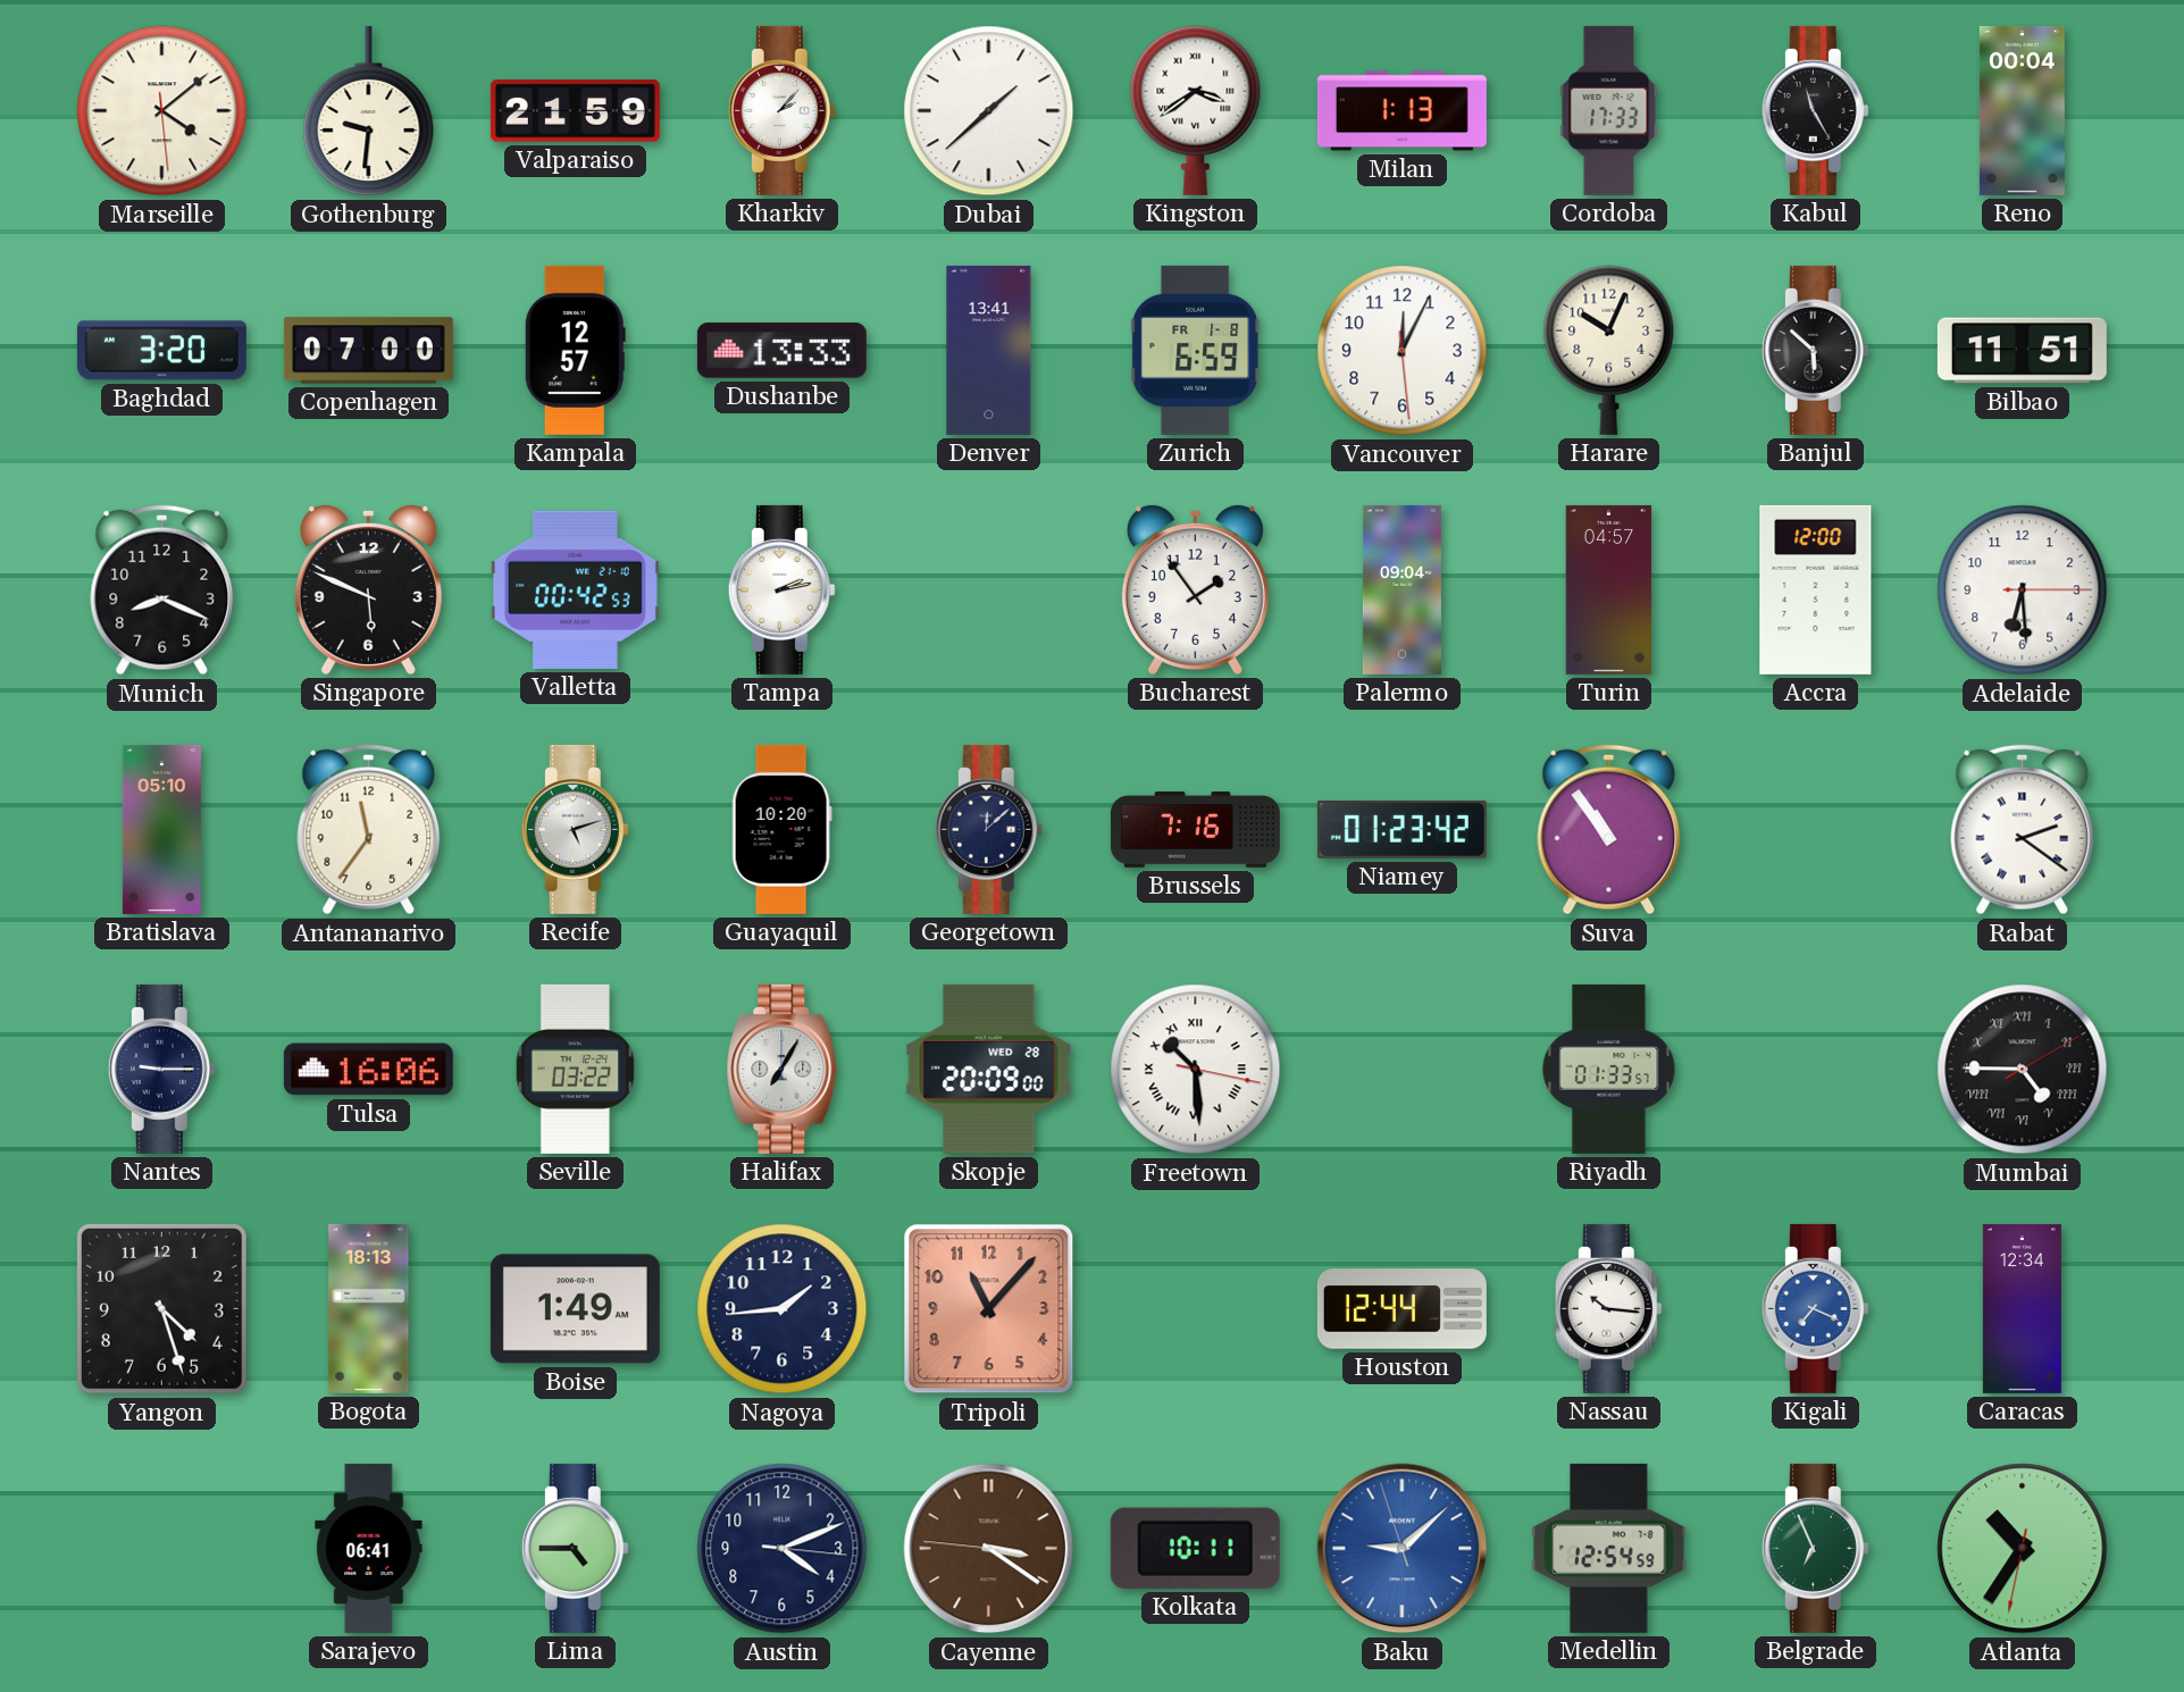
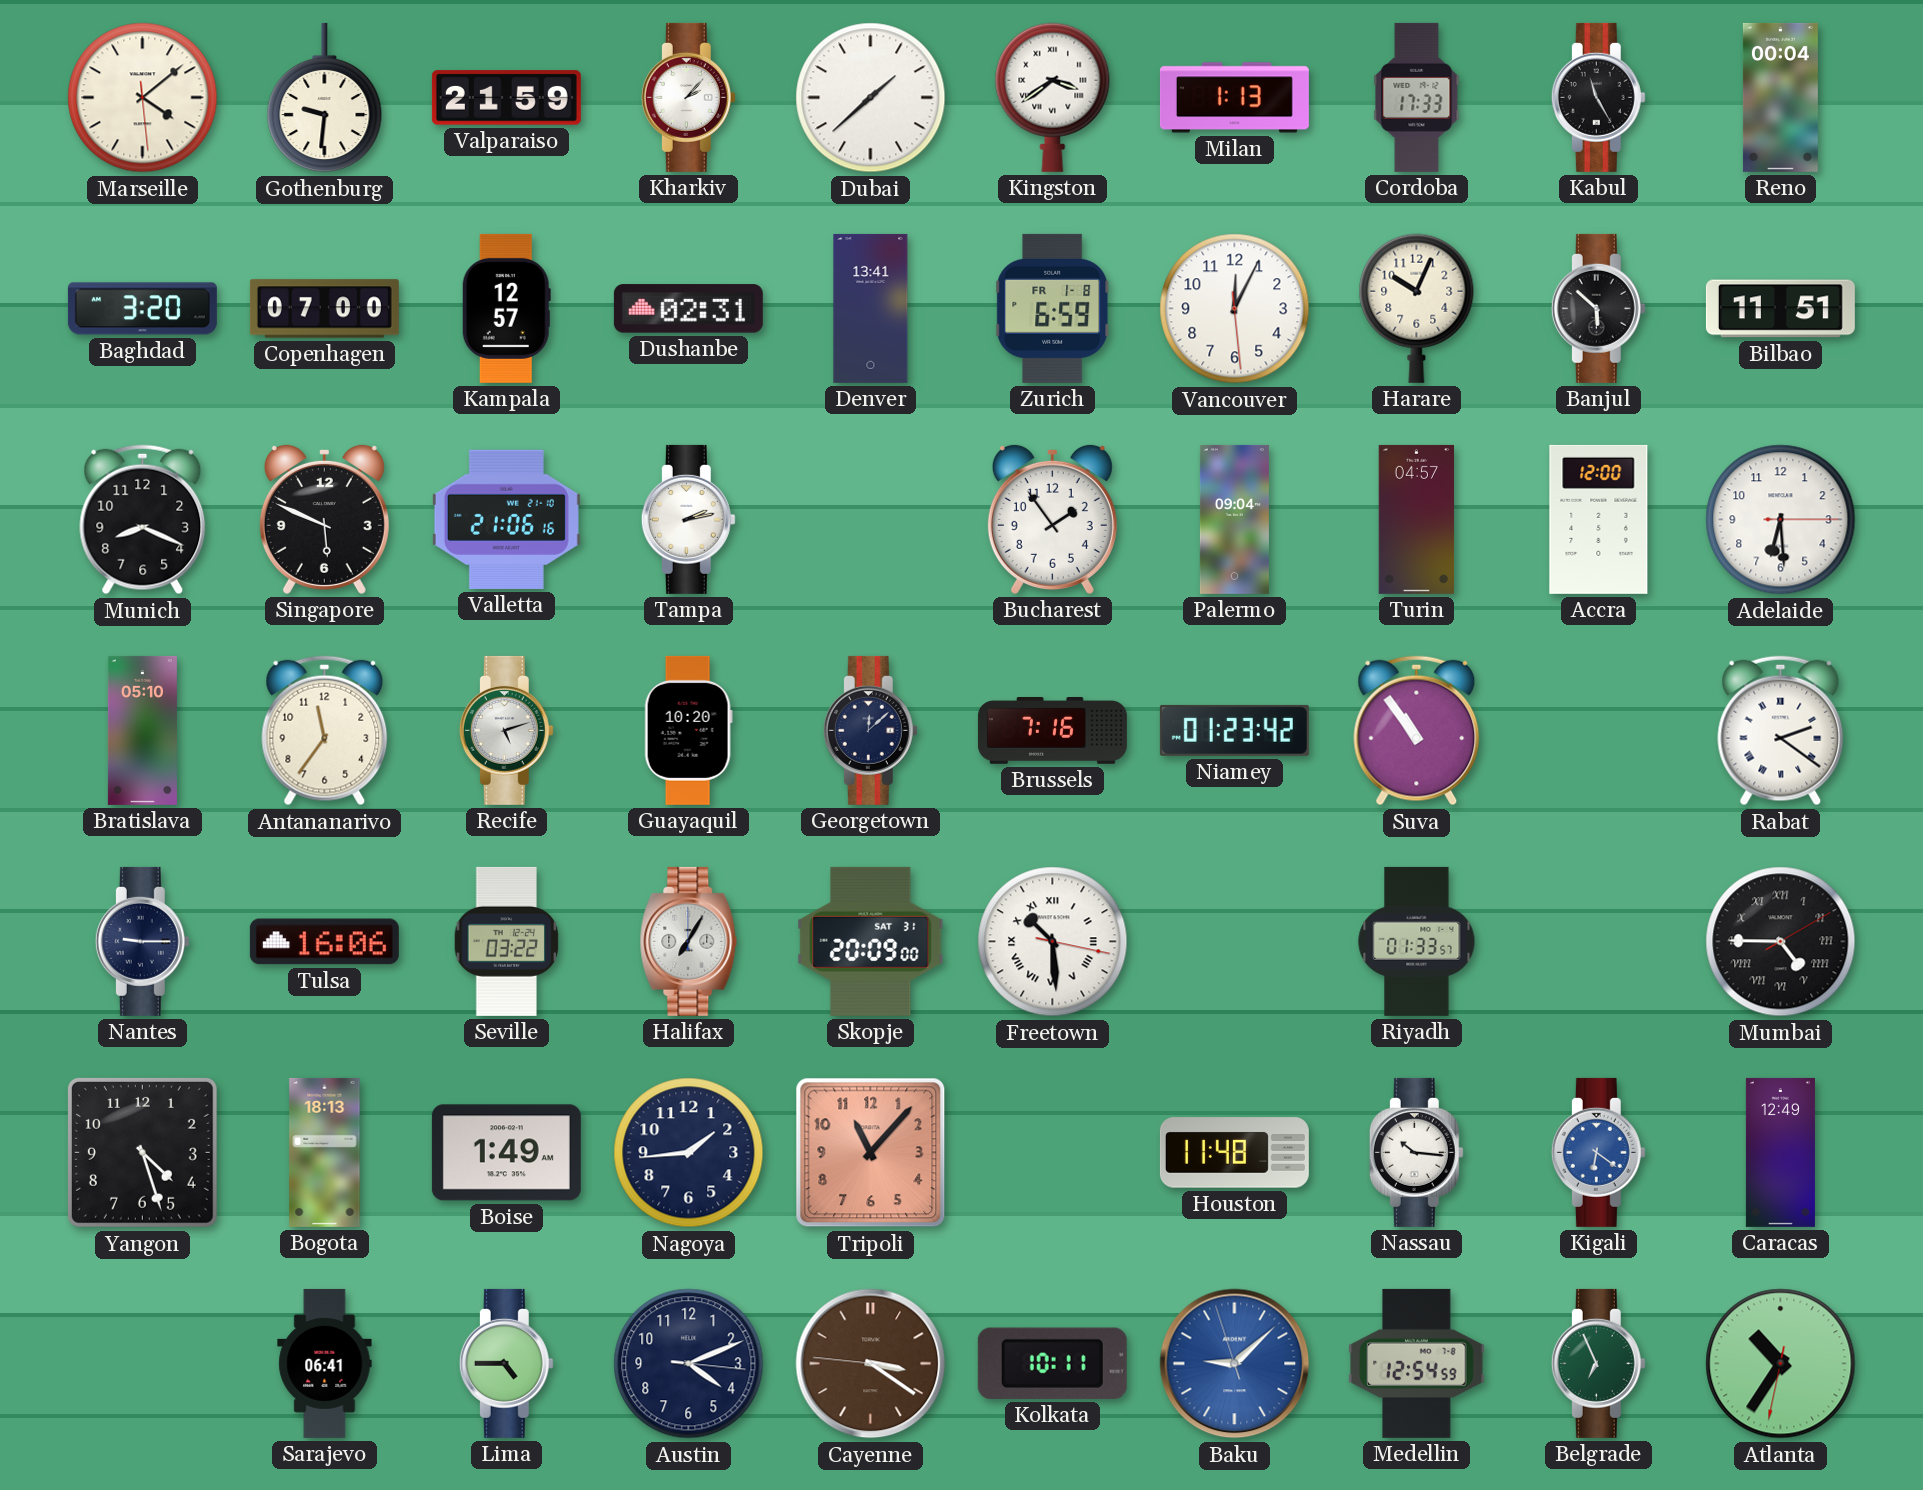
Dushanbe: 13:33 -> 02:31 (688, 309)
Valletta: 00:42 -> 21:06 (506, 519)
Skopje date: WED 28 -> SAT 31 (871, 941)
Houston: 12:44 -> 11:48 (1234, 1153)
Kigali: 7:19 -> 6:21 (1598, 1152)
Caracas: 12:34 -> 12:49 (1780, 1152)
